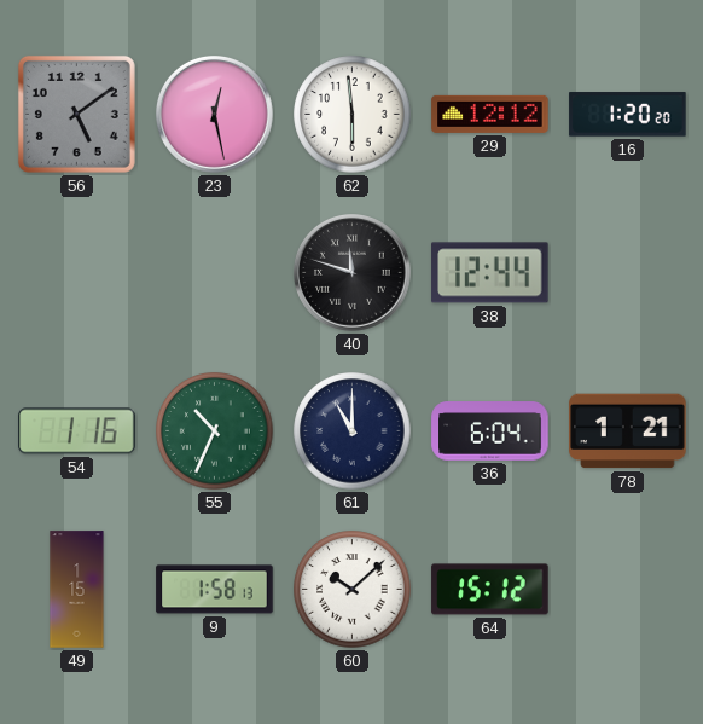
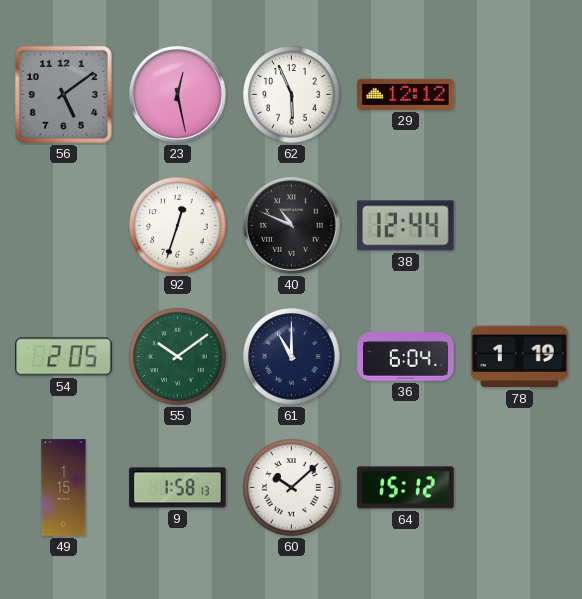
62: 5:59 -> 5:56 (292, 95)
16: 1:20 -> none (628, 115)
92: none -> 12:33 (178, 226)
40: 11:48 -> 10:49 (292, 226)
54: 1:16 -> 2:05 (64, 357)
55: 10:34 -> 10:09 (178, 357)
78: 1:21 -> 1:19 (520, 357)
